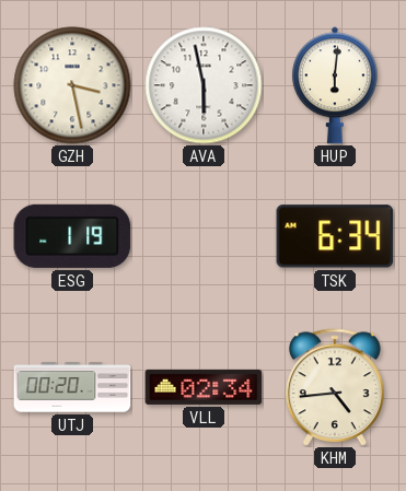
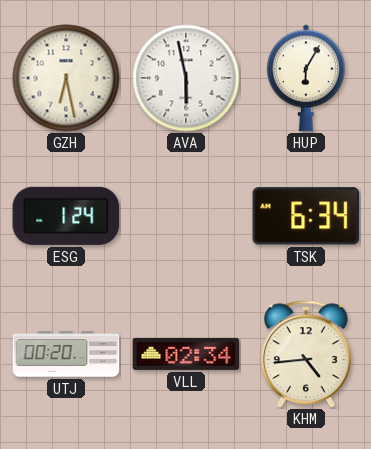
GZH: 3:28 -> 6:28 (66, 78)
HUP: 6:01 -> 6:05 (306, 78)
ESG: 1:19 -> 1:24 (66, 216)
